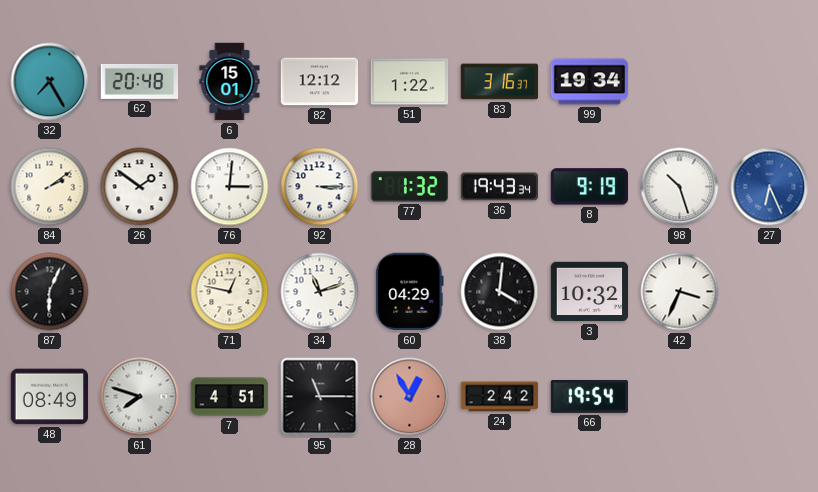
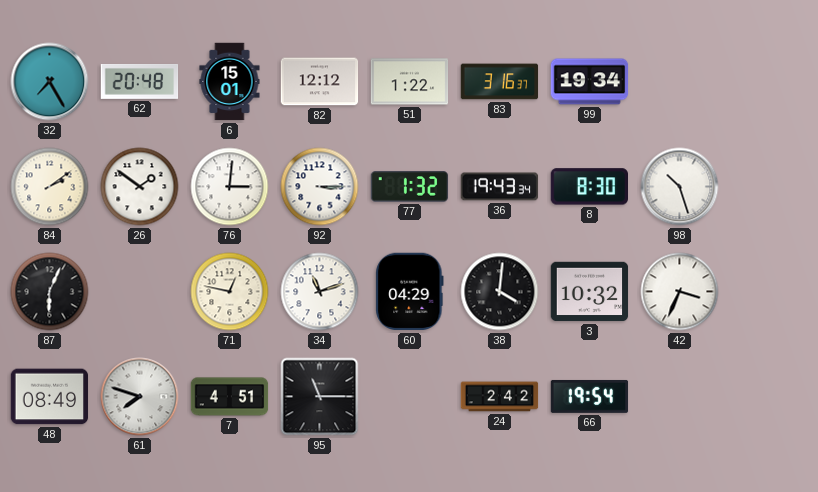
8: 9:19 -> 8:30 (589, 187)
27: 6:26 -> none (770, 187)
28: 12:55 -> none (410, 397)
